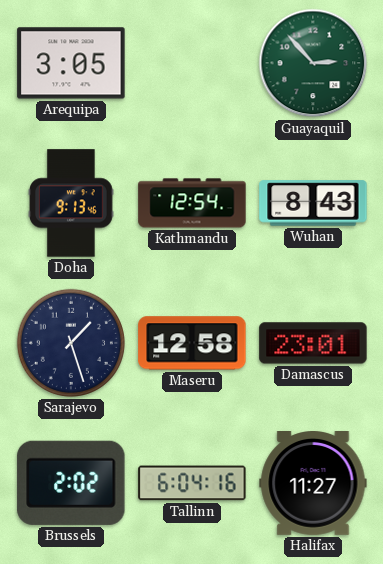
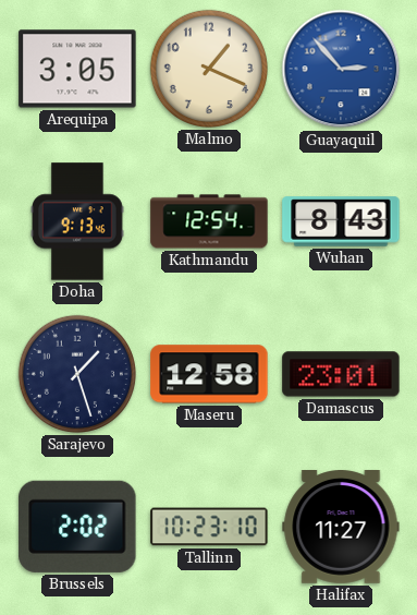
Malmo: none -> 1:19 (209, 69)
Guayaquil dial: green -> blue (341, 69)
Tallinn: 6:04 -> 10:23 (209, 527)
